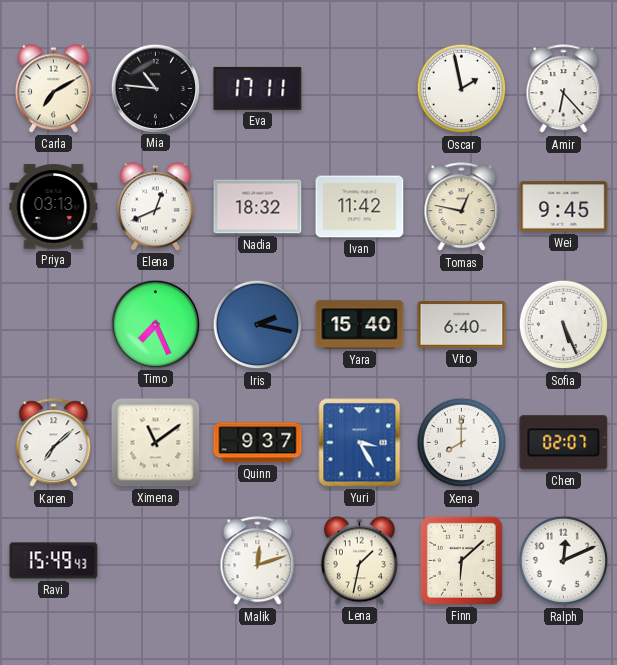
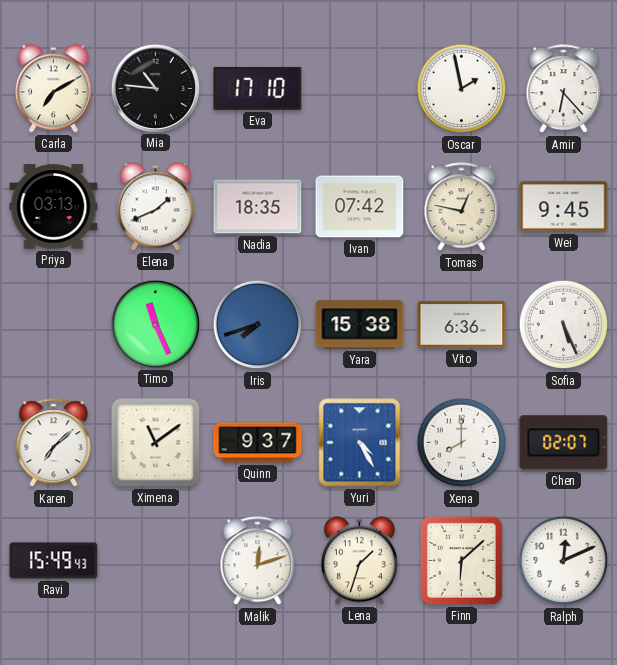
Eva: 17:11 -> 17:10 (258, 88)
Elena: 12:41 -> 1:41 (155, 207)
Nadia: 18:32 -> 18:35 (258, 207)
Ivan: 11:42 -> 07:42 (360, 207)
Timo: 7:26 -> 11:26 (155, 324)
Iris: 2:17 -> 7:42 (258, 325)
Yara: 15:40 -> 15:38 (360, 325)
Vito: 6:40 -> 6:36 (462, 325)
Yuri: 3:25 -> 4:25 (360, 443)
Lena: 1:32 -> 1:33 (359, 561)
